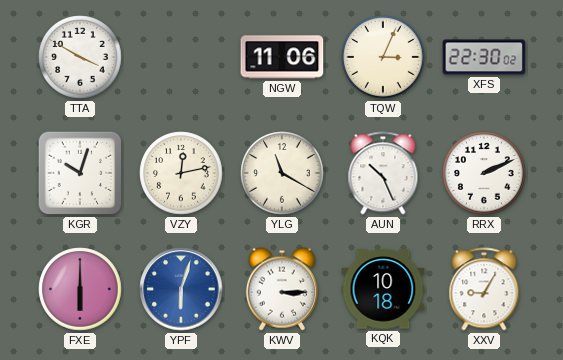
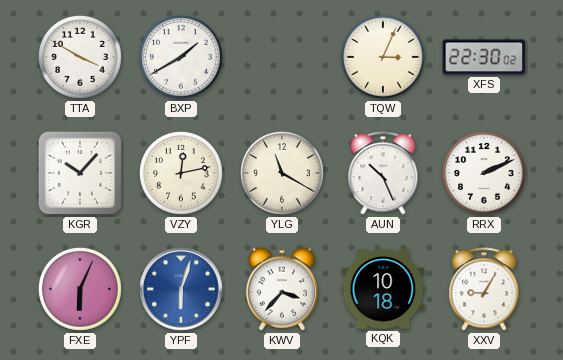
BXP: none -> 1:40 (181, 57)
NGW: 11:06 -> none (282, 57)
KGR: 10:03 -> 10:07 (80, 173)
FXE: 6:00 -> 6:04 (80, 289)
KWV: 3:15 -> 3:37 (282, 289)
